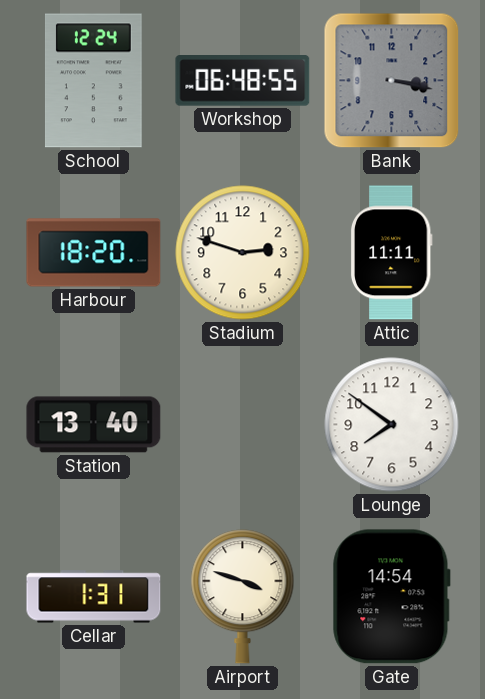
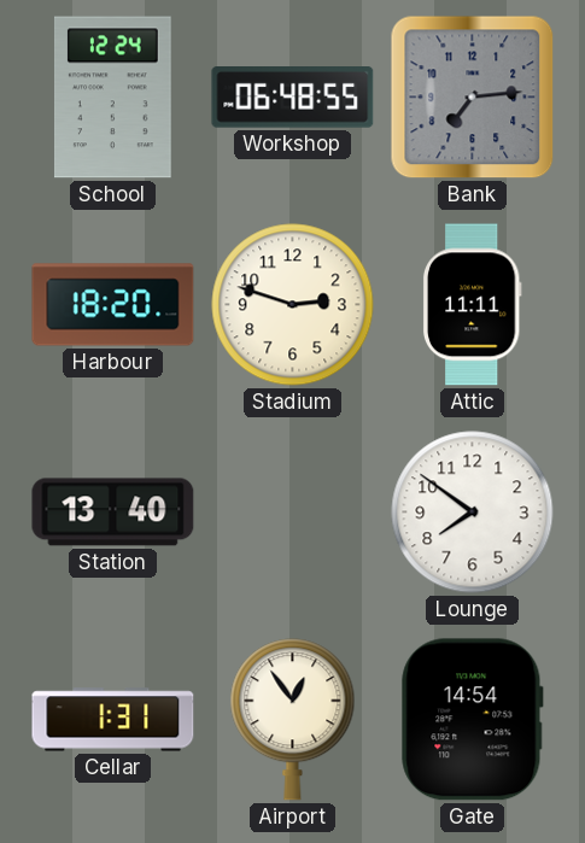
Bank: 3:17 -> 7:14 (473, 98)
Airport: 3:48 -> 12:54 (293, 720)
